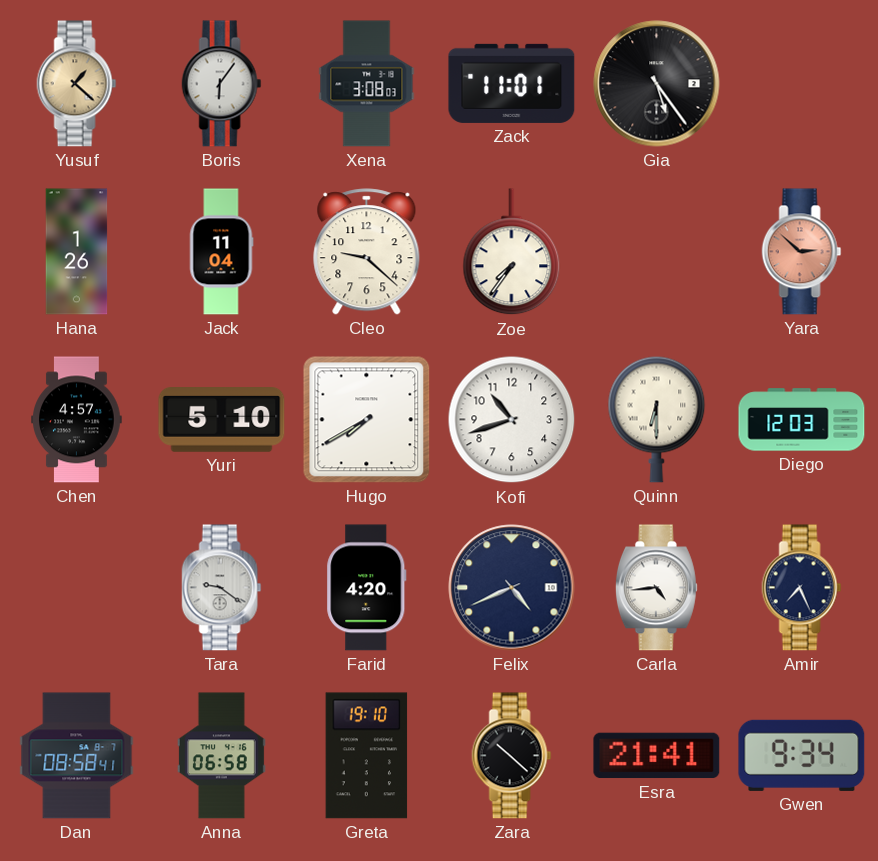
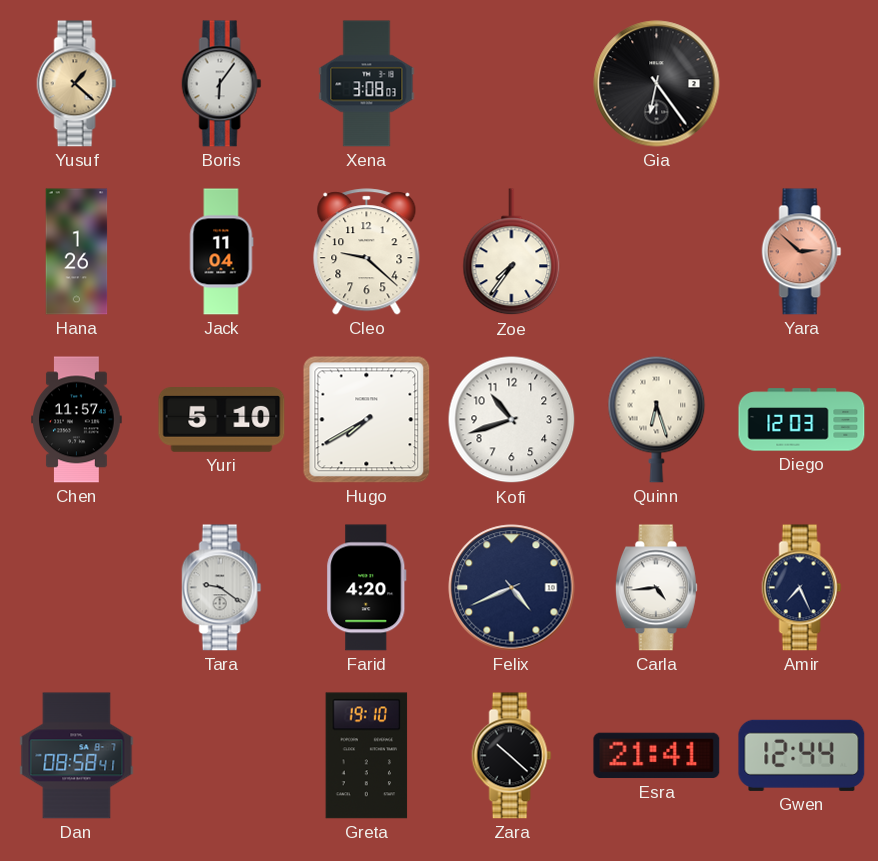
Zack: 11:01 -> none (512, 83)
Gia: 5:24 -> 6:24 (657, 84)
Chen: 4:57 -> 11:57 (77, 420)
Quinn: 6:30 -> 6:27 (657, 419)
Anna: 06:58 -> none (221, 756)
Gwen: 9:34 -> 12:44 (802, 755)
